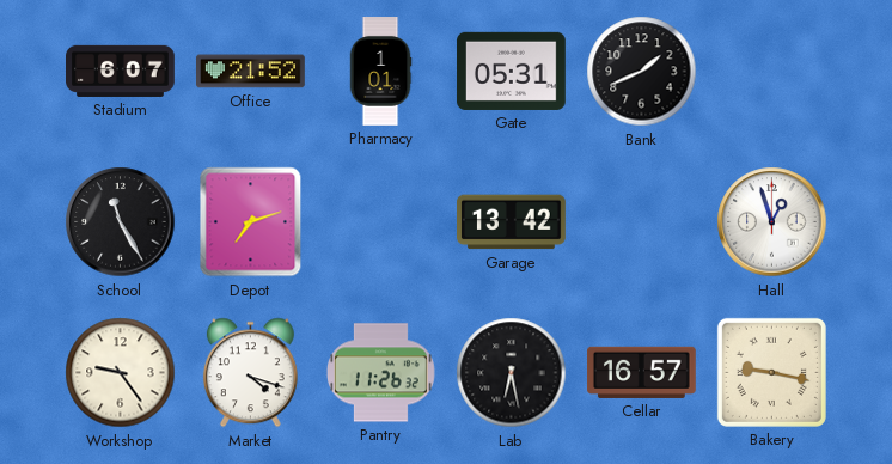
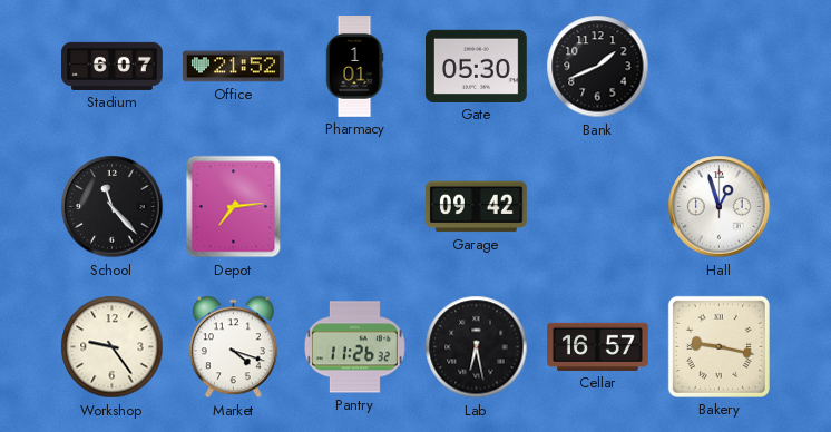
Gate: 05:31 -> 05:30 (477, 66)
School: 11:25 -> 11:23 (113, 207)
Depot: 7:12 -> 7:14 (234, 207)
Garage: 13:42 -> 09:42 (477, 207)
